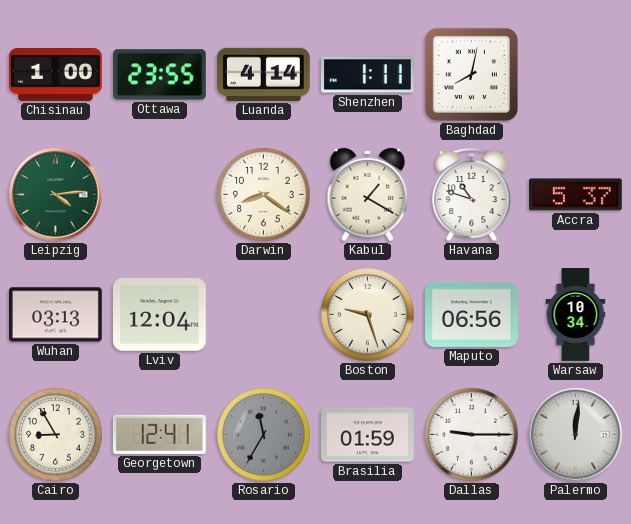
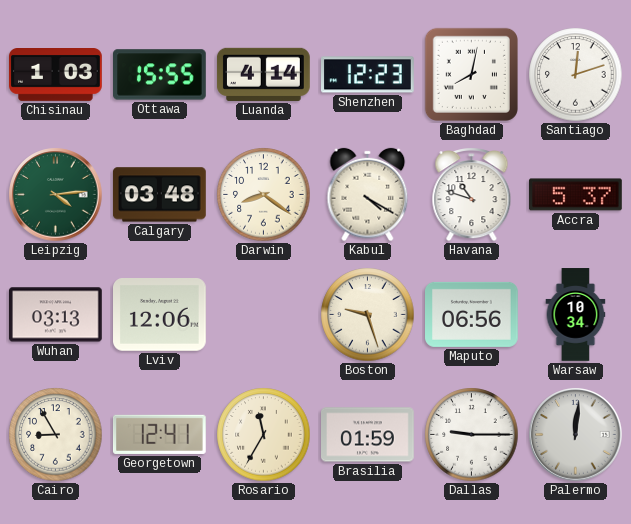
Chisinau: 1:00 -> 1:03 (56, 75)
Ottawa: 23:55 -> 15:55 (160, 75)
Shenzhen: 1:11 -> 12:23 (368, 75)
Santiago: none -> 12:12 (576, 75)
Calgary: none -> 03:48 (160, 195)
Kabul: 1:20 -> 4:20 (368, 195)
Lviv: 12:04 -> 12:06 (160, 315)
Rosario dial: grey -> cream (264, 435)
